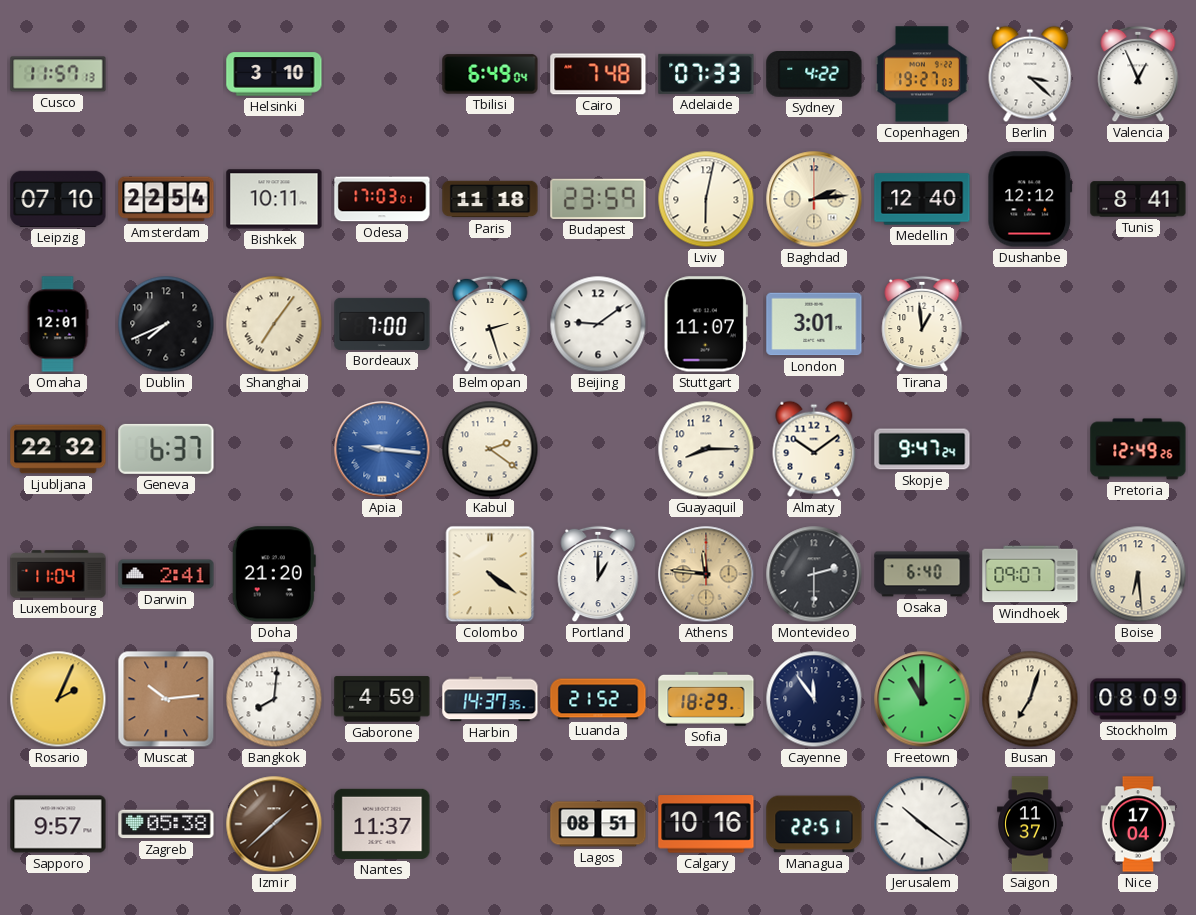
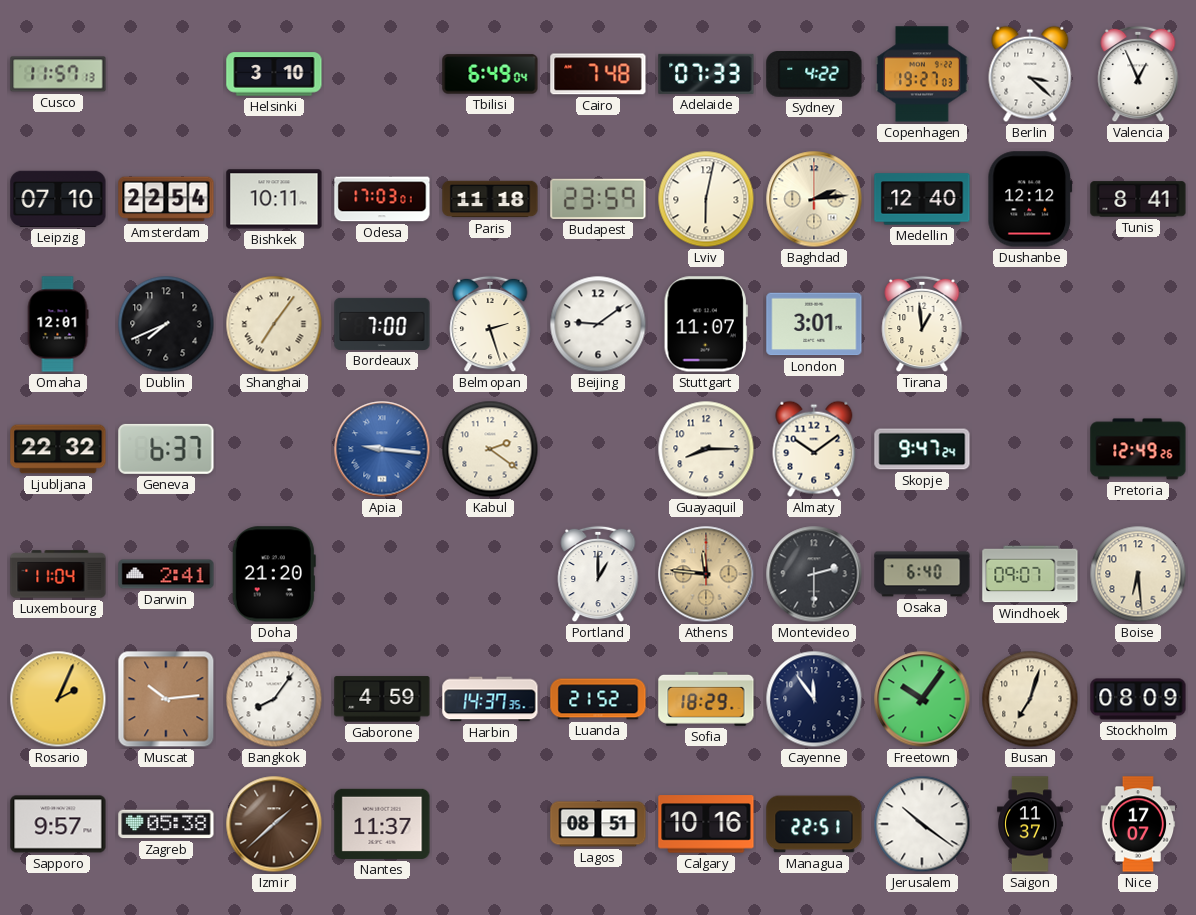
Colombo: 4:21 -> none (490, 574)
Bangkok: 8:01 -> 8:06 (274, 699)
Freetown: 11:00 -> 10:06 (922, 699)
Nice: 17:04 -> 17:07 (1138, 824)
